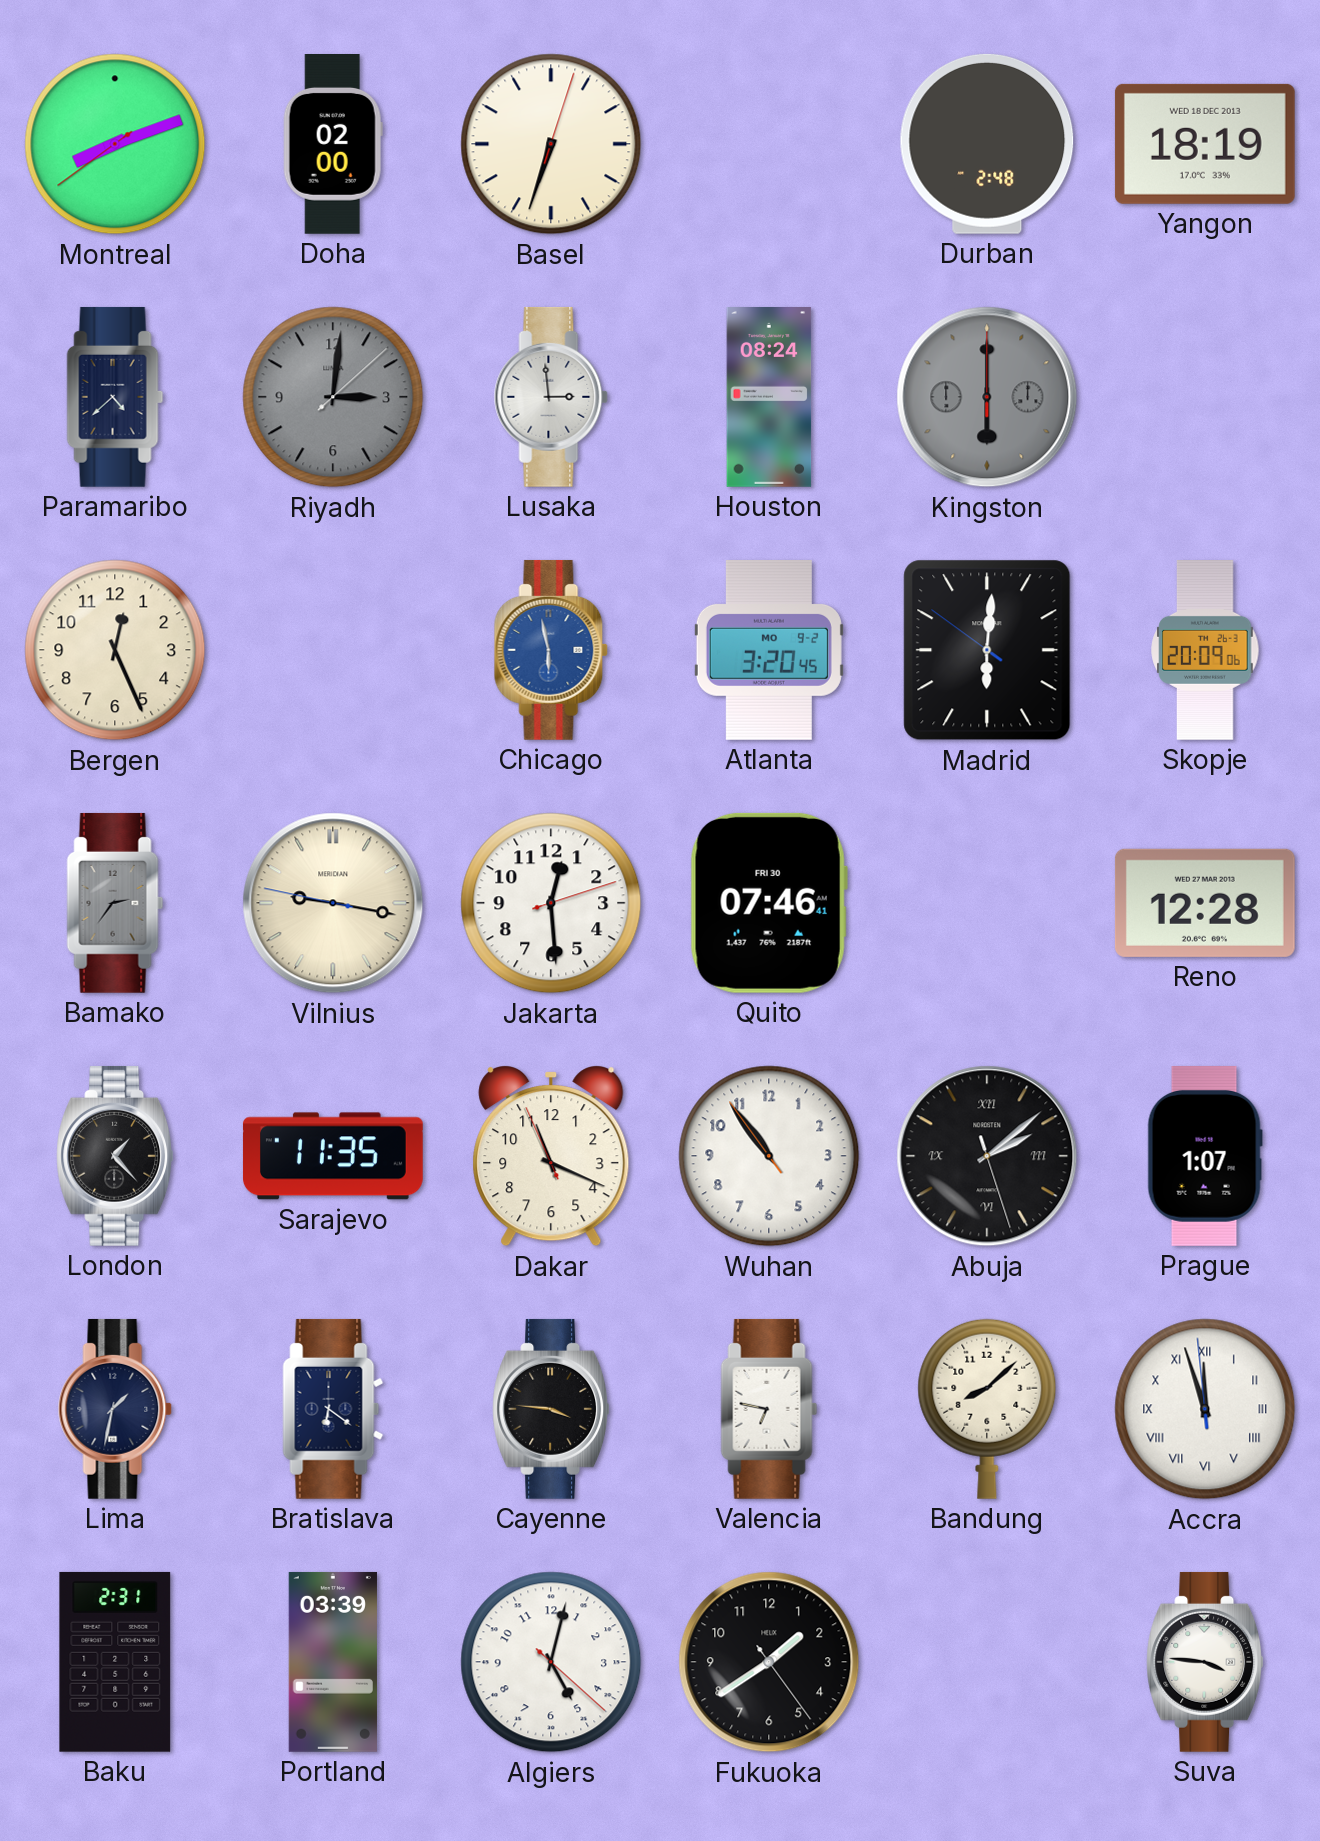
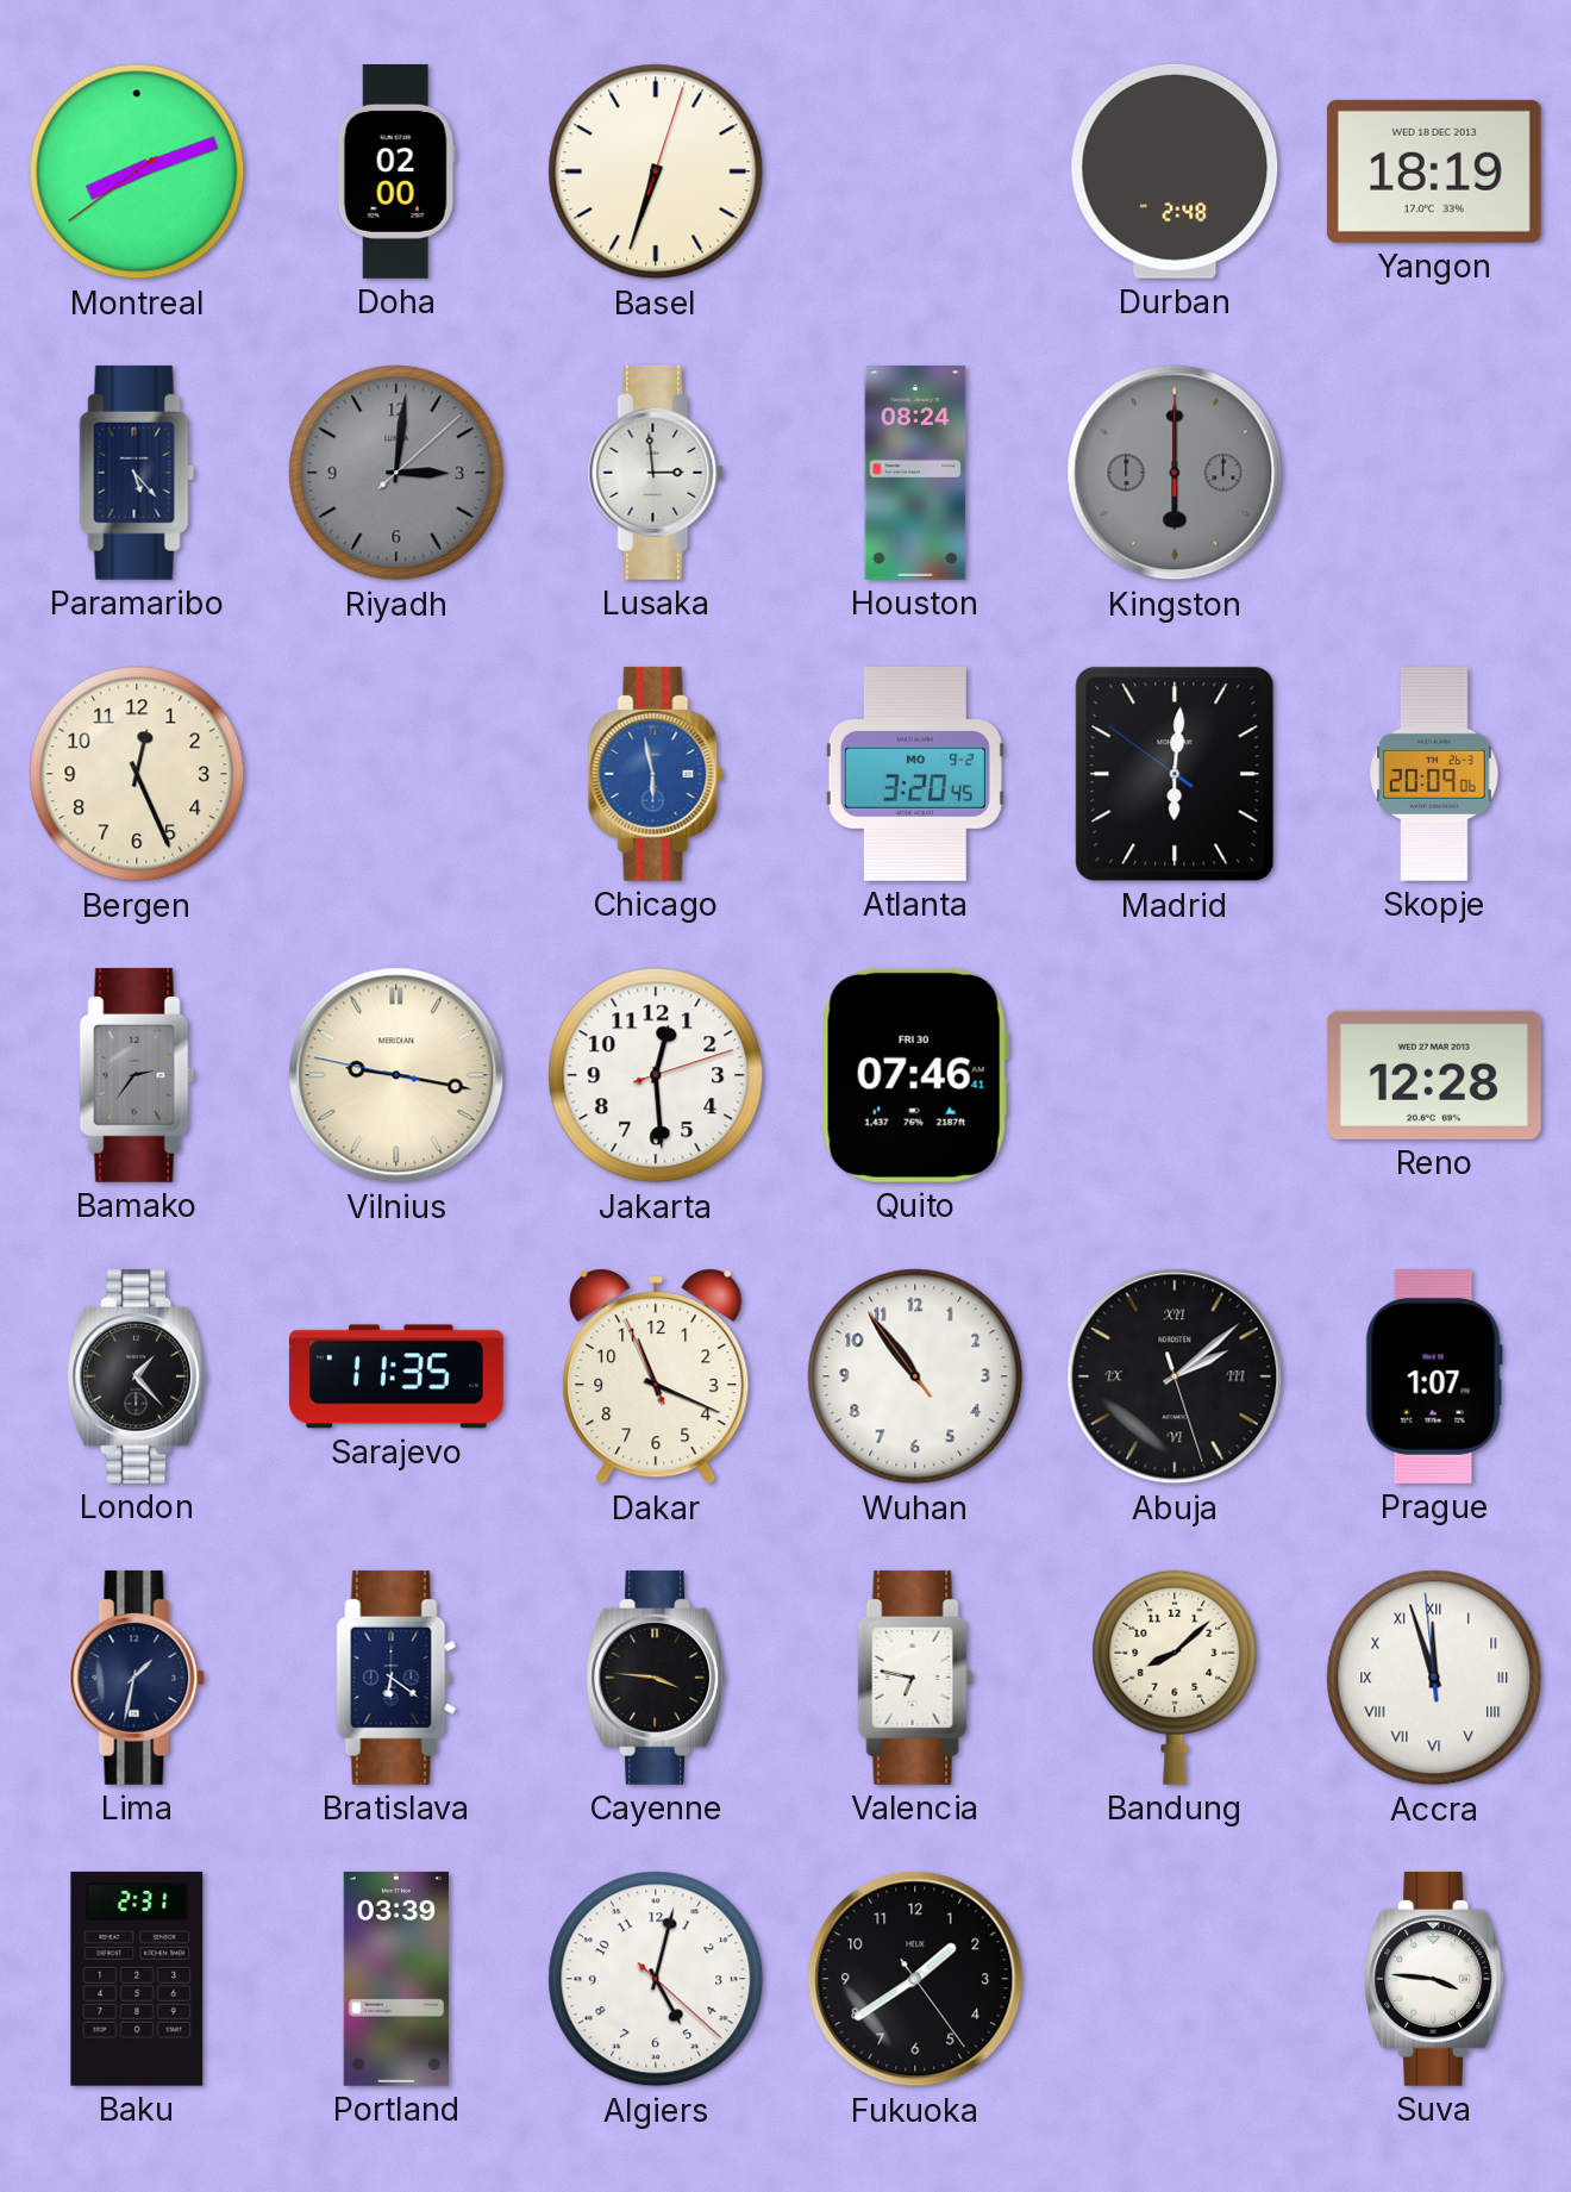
Paramaribo: 4:38 -> 5:23 (137, 473)
